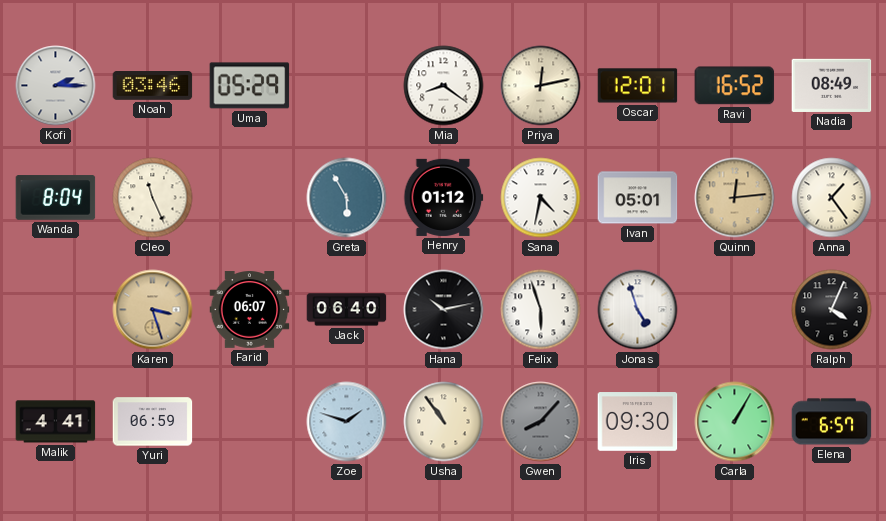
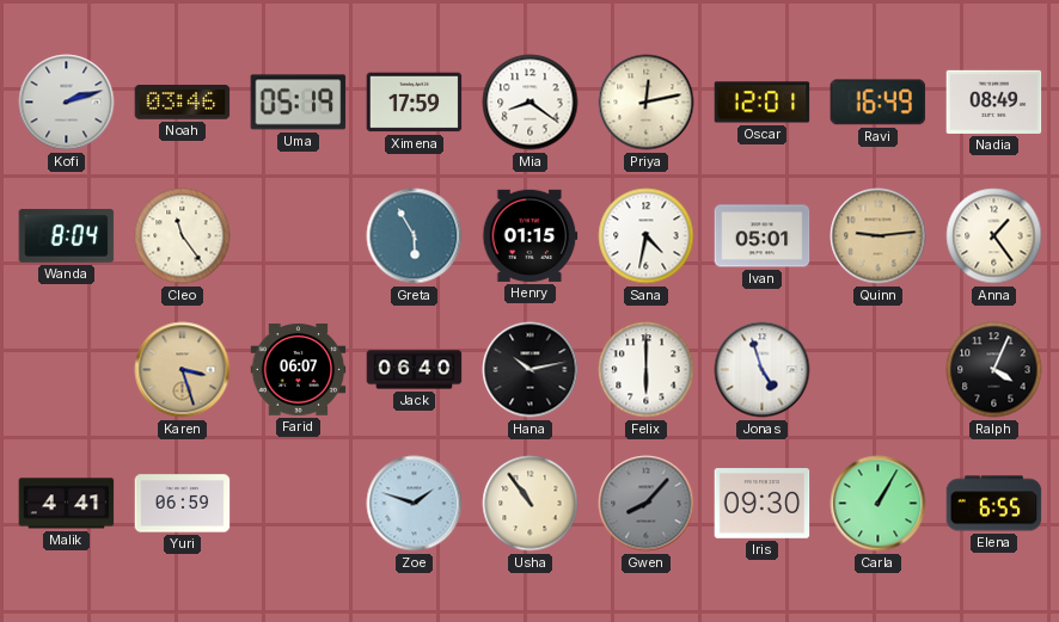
Kofi: 2:15 -> 2:12 (67, 103)
Uma: 05:29 -> 05:19 (299, 103)
Ximena: none -> 17:59 (415, 103)
Ravi: 16:52 -> 16:49 (879, 103)
Cleo: 11:26 -> 11:24 (183, 236)
Henry: 01:12 -> 01:15 (531, 235)
Quinn: 12:14 -> 9:14 (879, 236)
Felix: 5:57 -> 6:00 (647, 370)
Elena: 6:57 -> 6:55 (994, 504)
